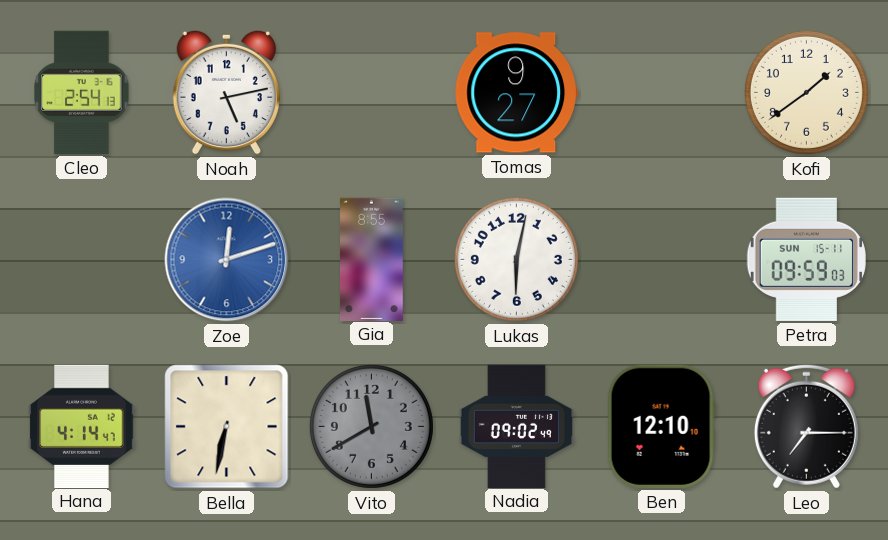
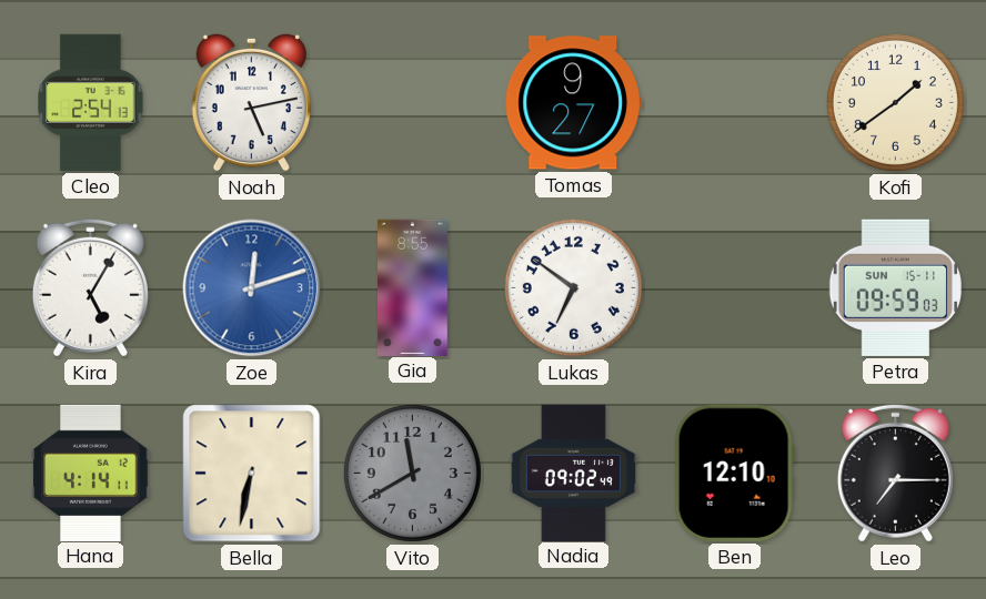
Kira: none -> 5:05 (90, 287)
Lukas: 6:02 -> 6:51 (573, 287)
Hana: 4:14:47 -> 4:14:11 (91, 473)
